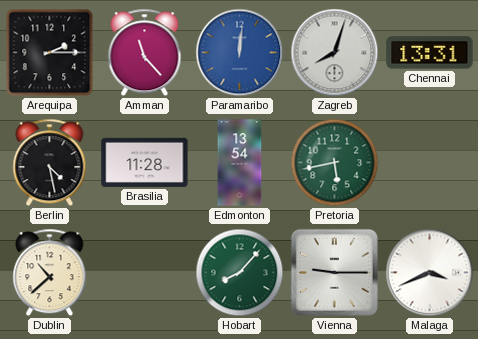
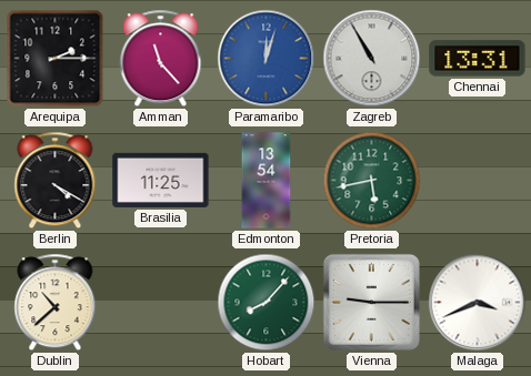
Paramaribo: 12:01 -> 12:03 (267, 59)
Zagreb: 8:03 -> 10:55 (372, 59)
Berlin: 4:28 -> 4:20 (56, 181)
Brasilia: 11:28 -> 11:25 (161, 180)
